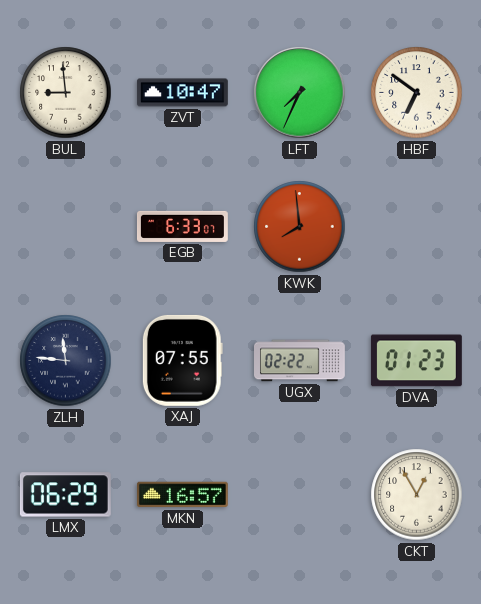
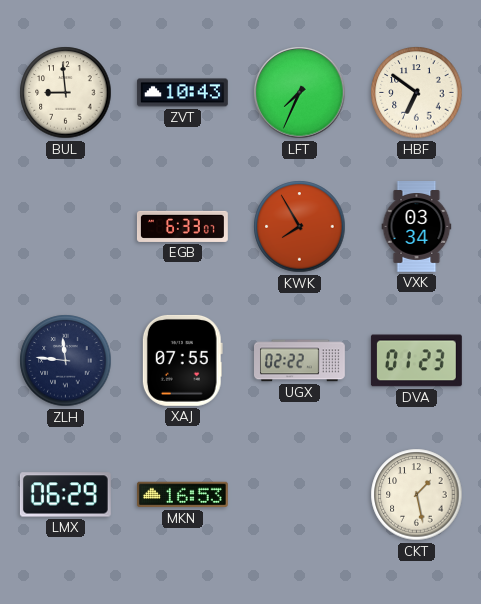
ZVT: 10:47 -> 10:43 (182, 93)
KWK: 7:59 -> 7:55 (300, 227)
VXK: none -> 03:34 (417, 227)
MKN: 16:57 -> 16:53 (182, 495)
CKT: 12:55 -> 1:28 (417, 495)
